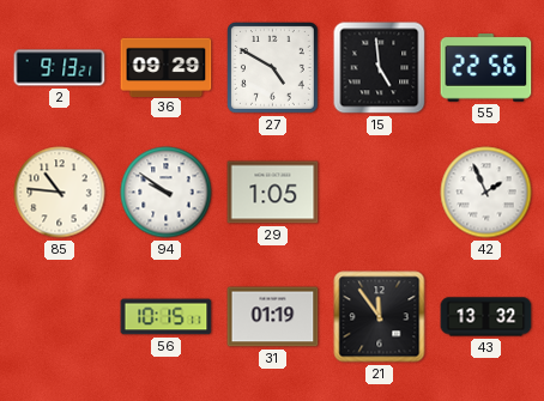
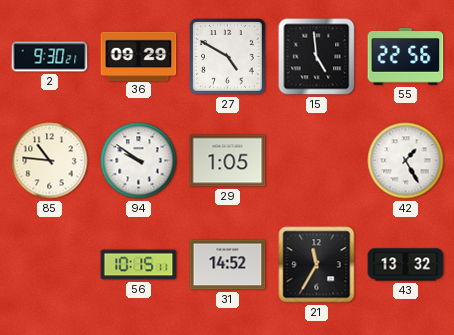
2: 9:13 -> 9:30 (50, 57)
42: 1:56 -> 1:25 (406, 161)
31: 01:19 -> 14:52 (228, 265)
21: 11:54 -> 11:35 (317, 265)
